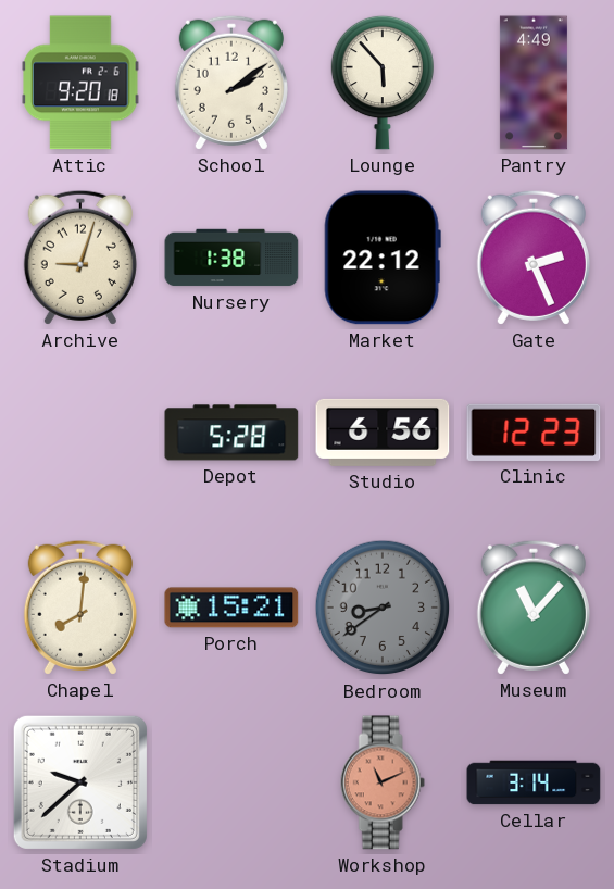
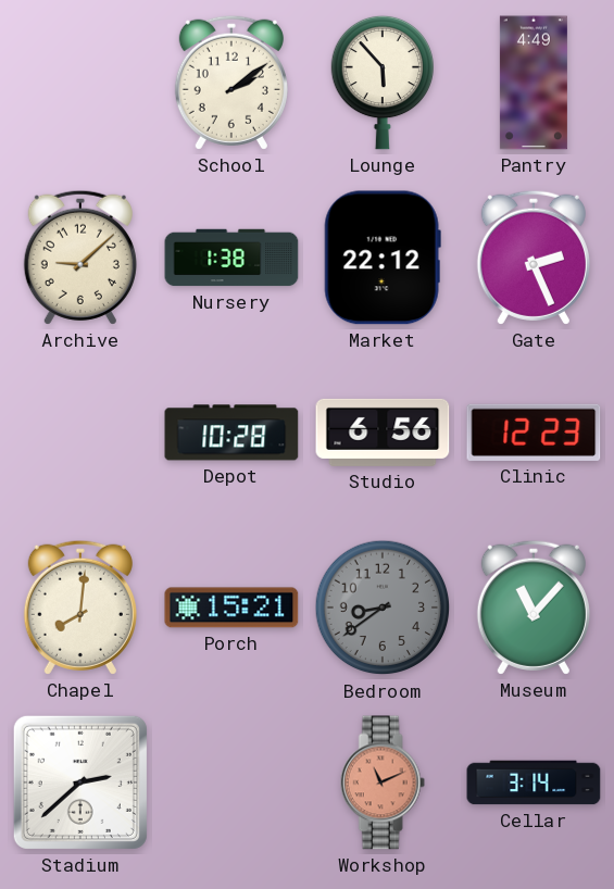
Attic: 9:20 -> none (80, 83)
Archive: 9:03 -> 9:08 (80, 258)
Depot: 5:28 -> 10:28 (231, 433)
Stadium: 9:38 -> 2:38 (80, 782)
